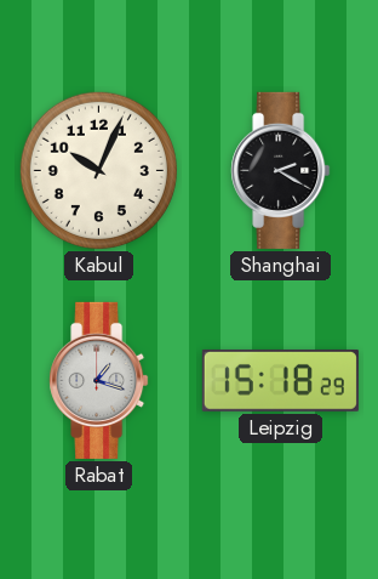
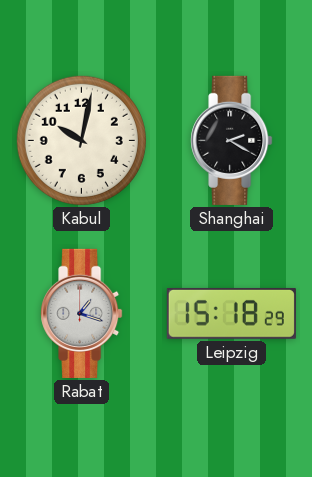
Kabul: 10:04 -> 10:02 (81, 140)
